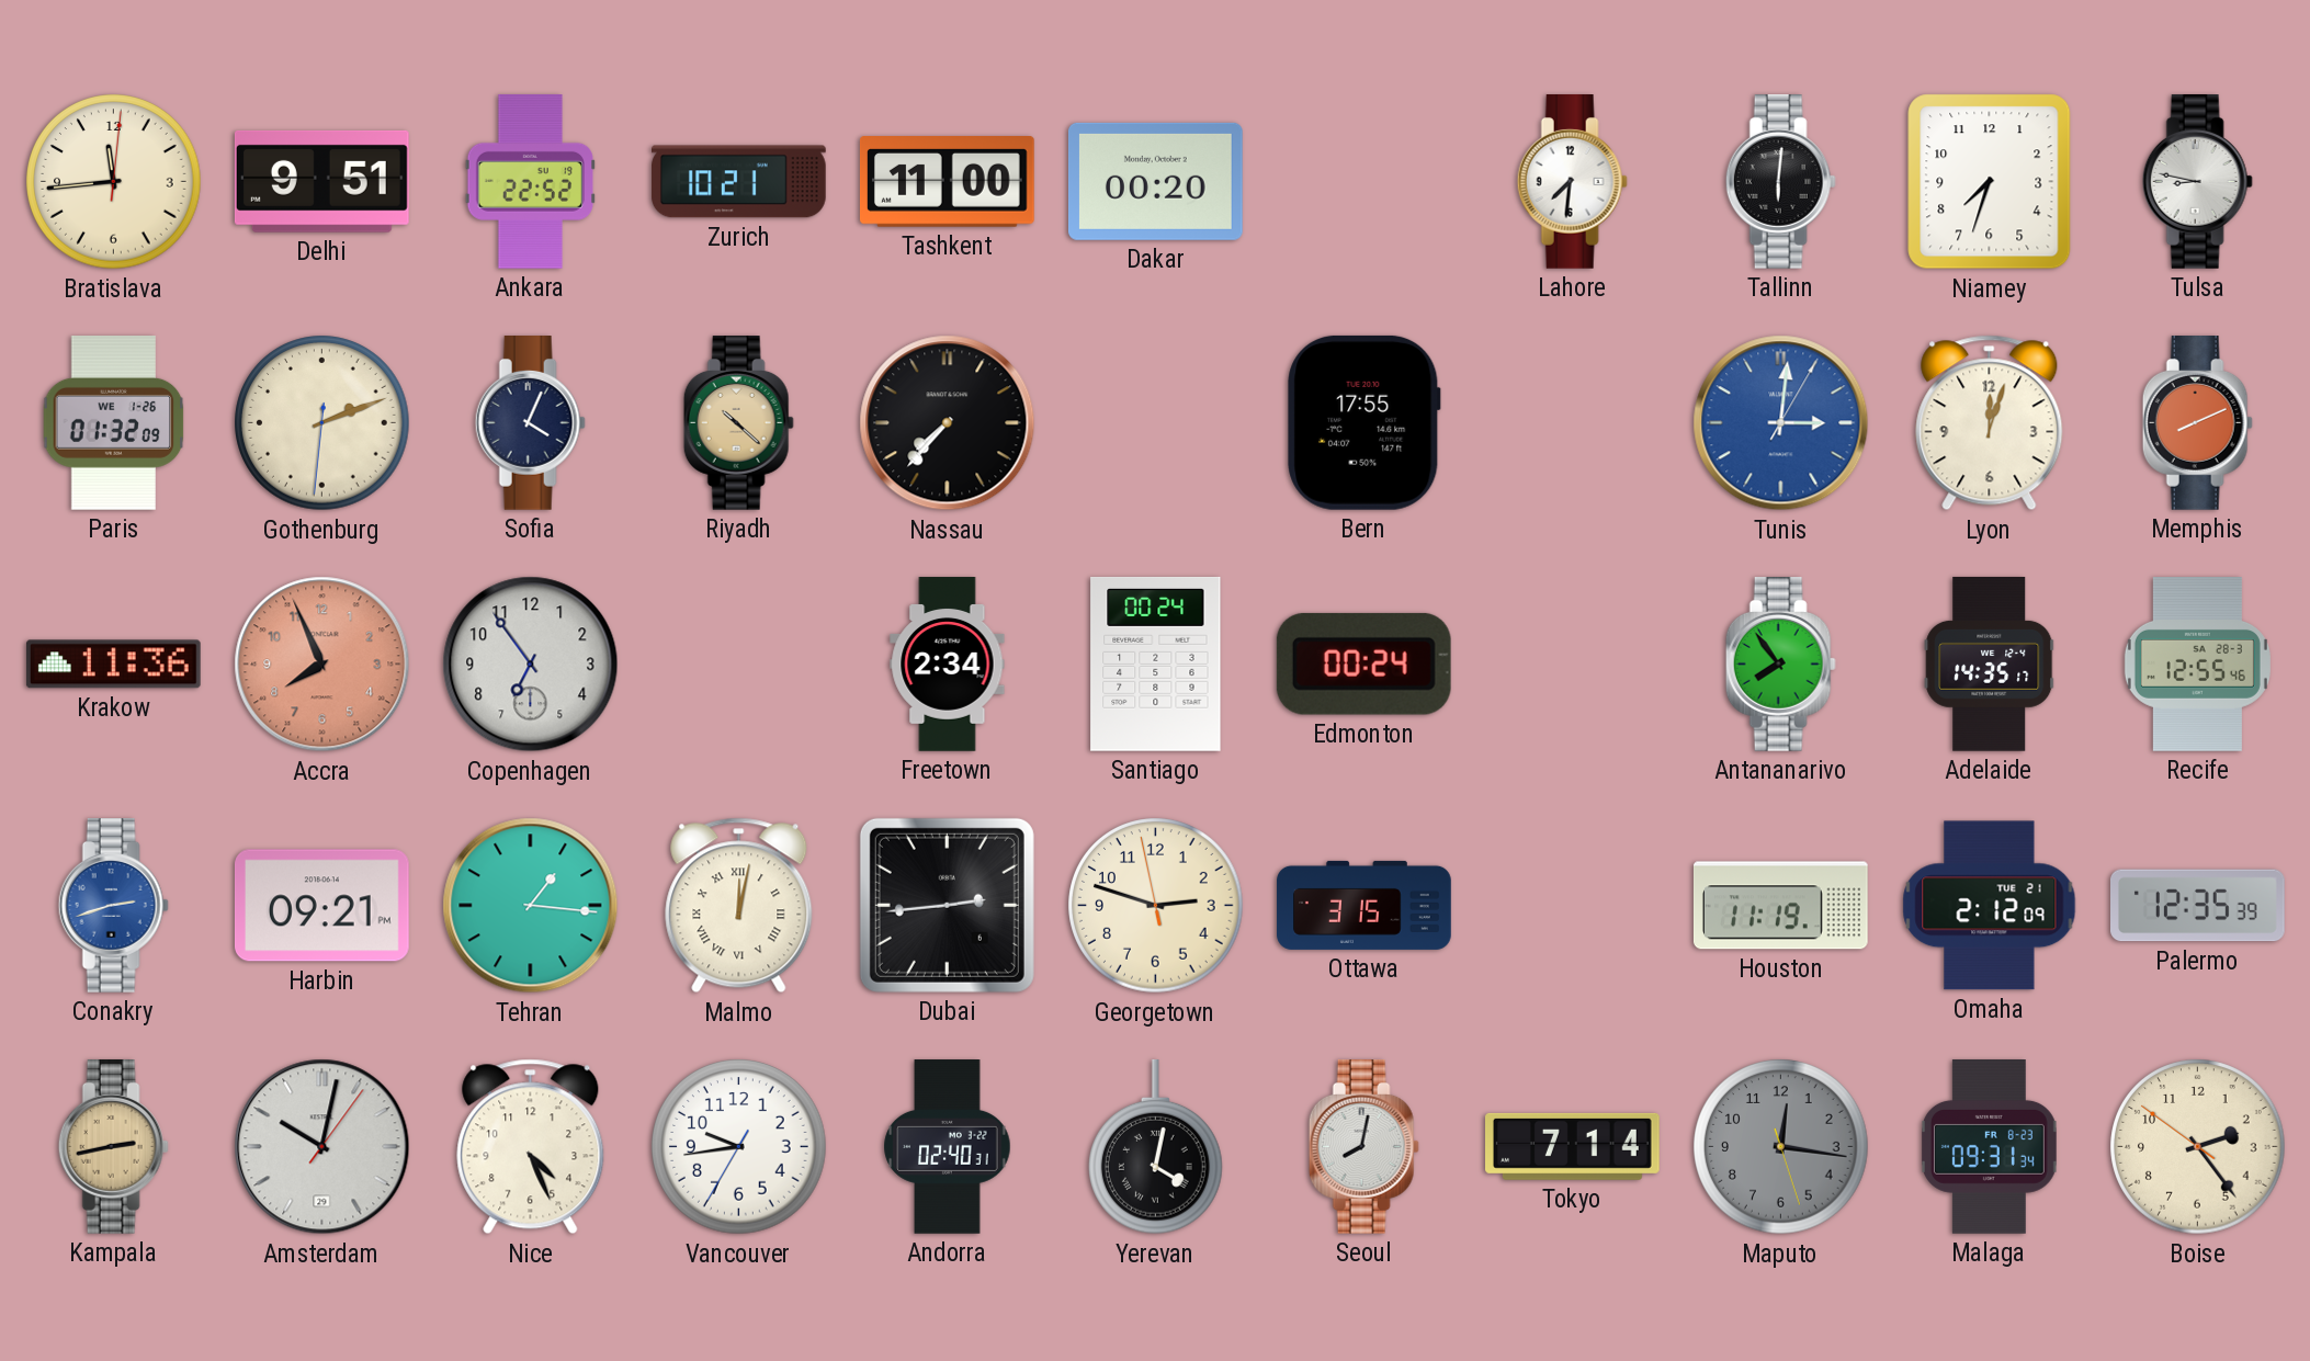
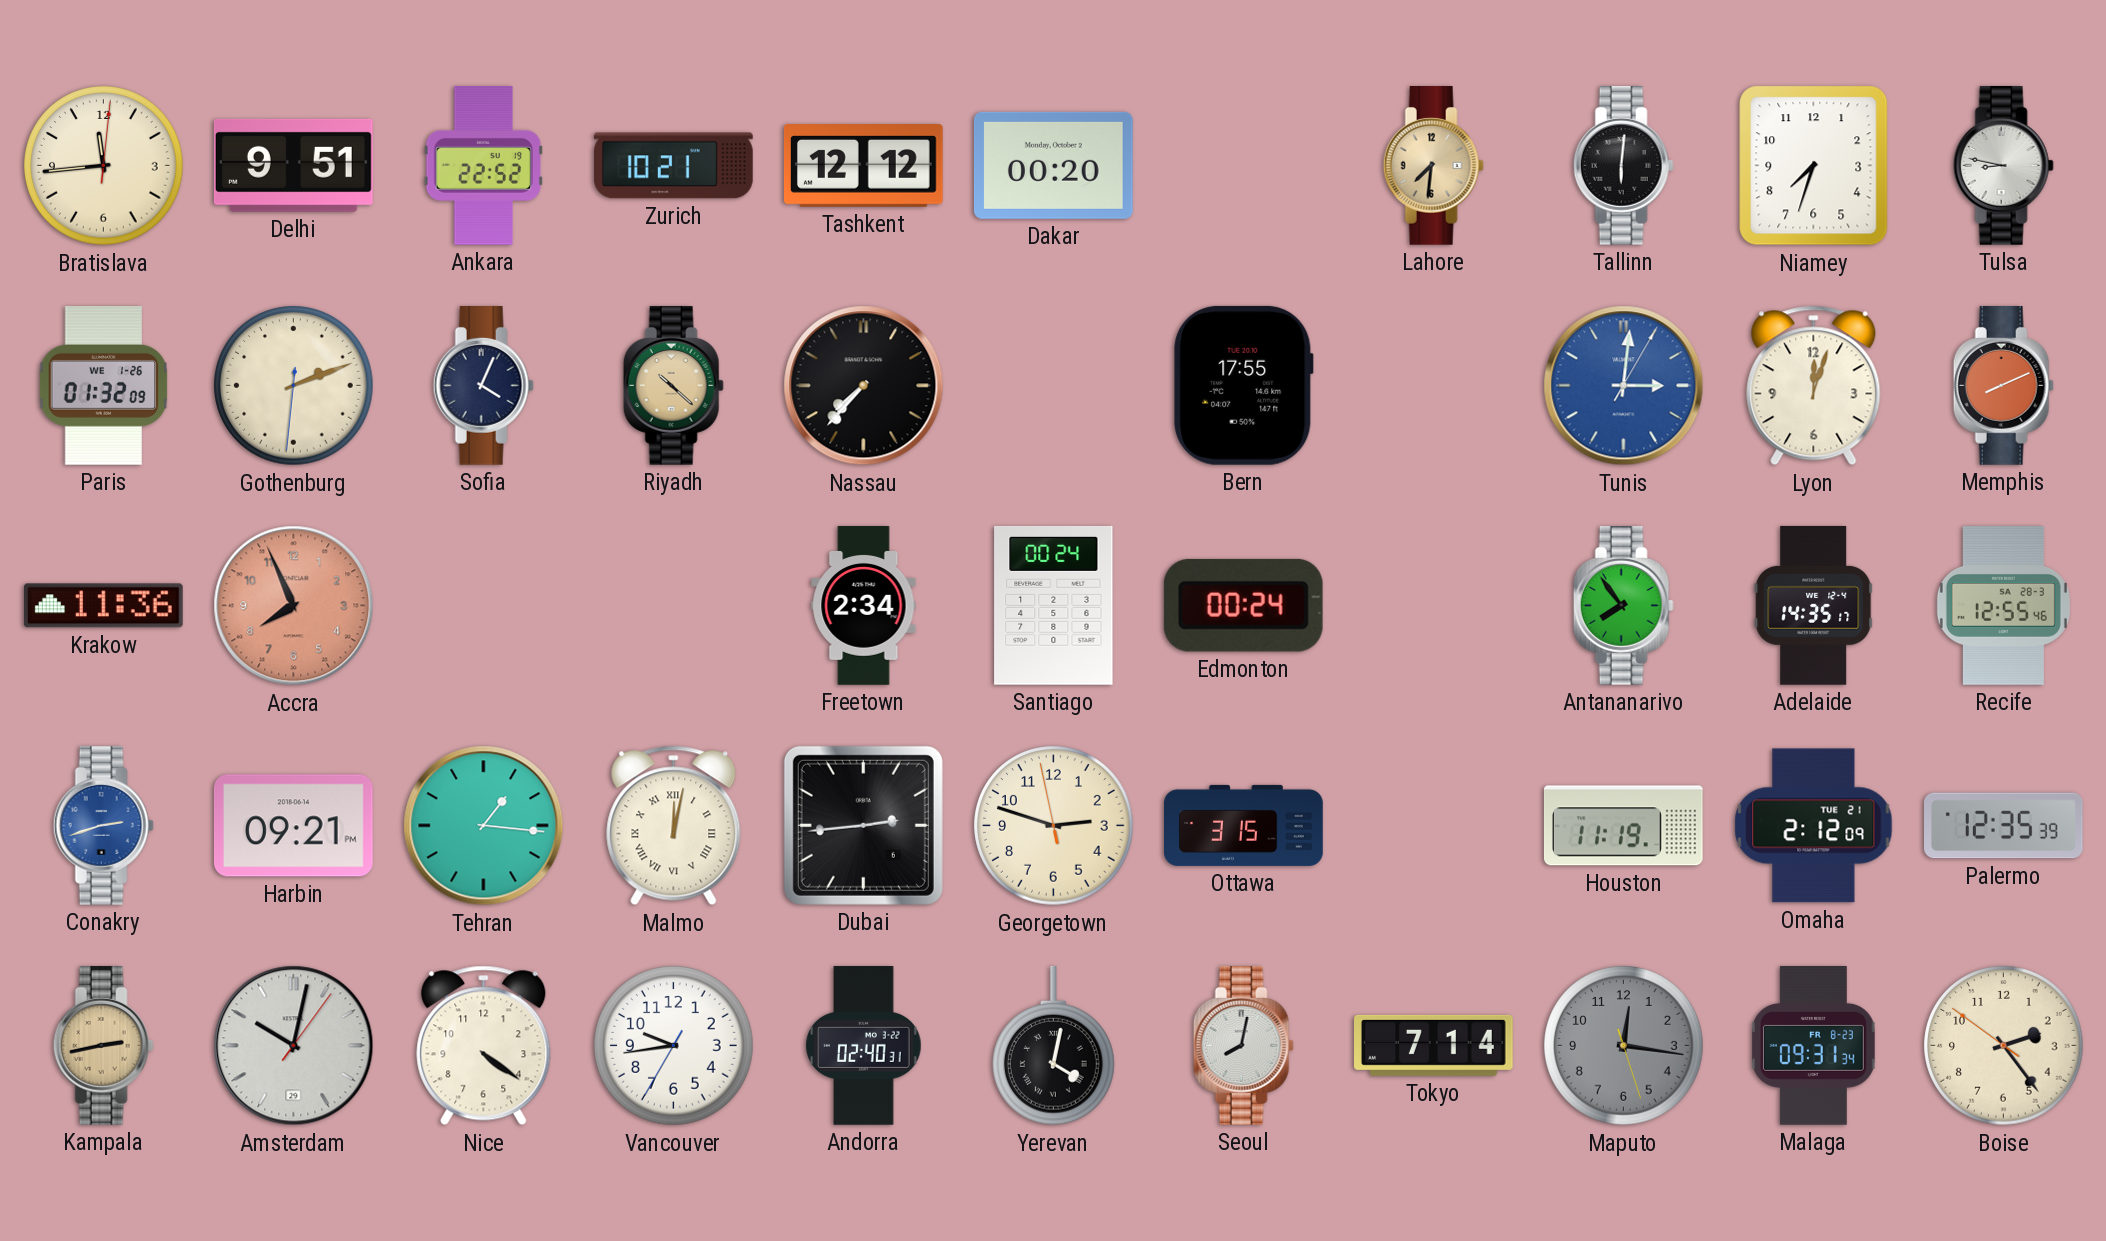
Tashkent: 11:00 -> 12:12 (863, 166)
Lahore dial: white -> champagne (1433, 166)
Copenhagen: 6:54 -> none (531, 665)
Nice: 4:26 -> 4:21 (484, 1046)
